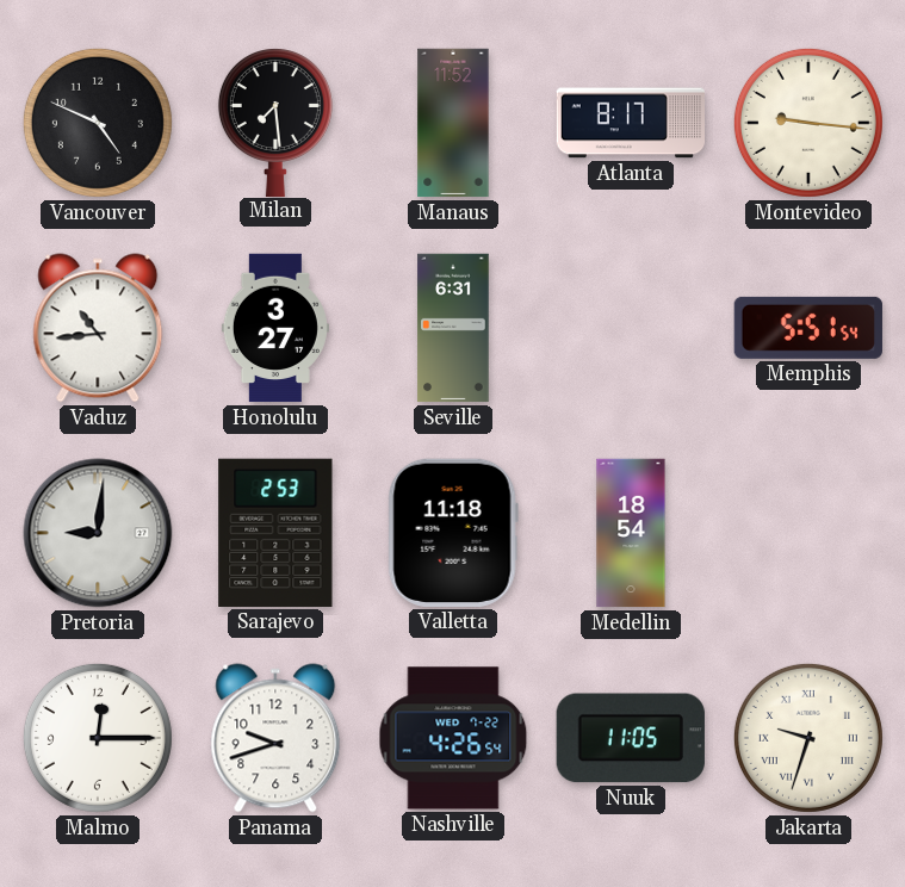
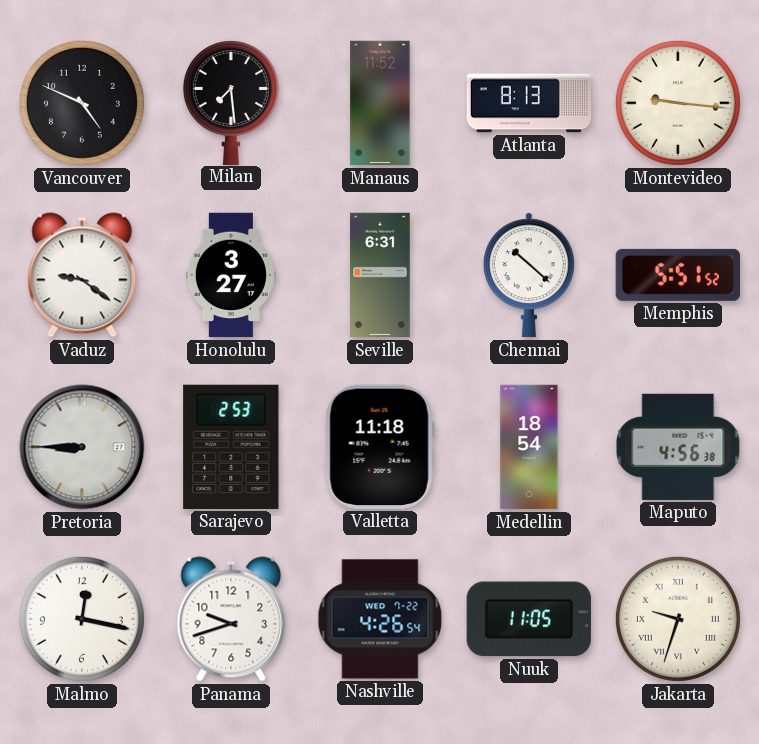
Atlanta: 8:17 -> 8:13 (529, 103)
Vaduz: 10:44 -> 9:21 (82, 275)
Chennai: none -> 10:22 (529, 275)
Memphis: 5:51:54 -> 5:51:52 (678, 275)
Pretoria: 9:01 -> 8:45 (82, 447)
Maputo: none -> 4:56 (678, 447)
Malmo: 12:15 -> 12:17 (82, 619)
